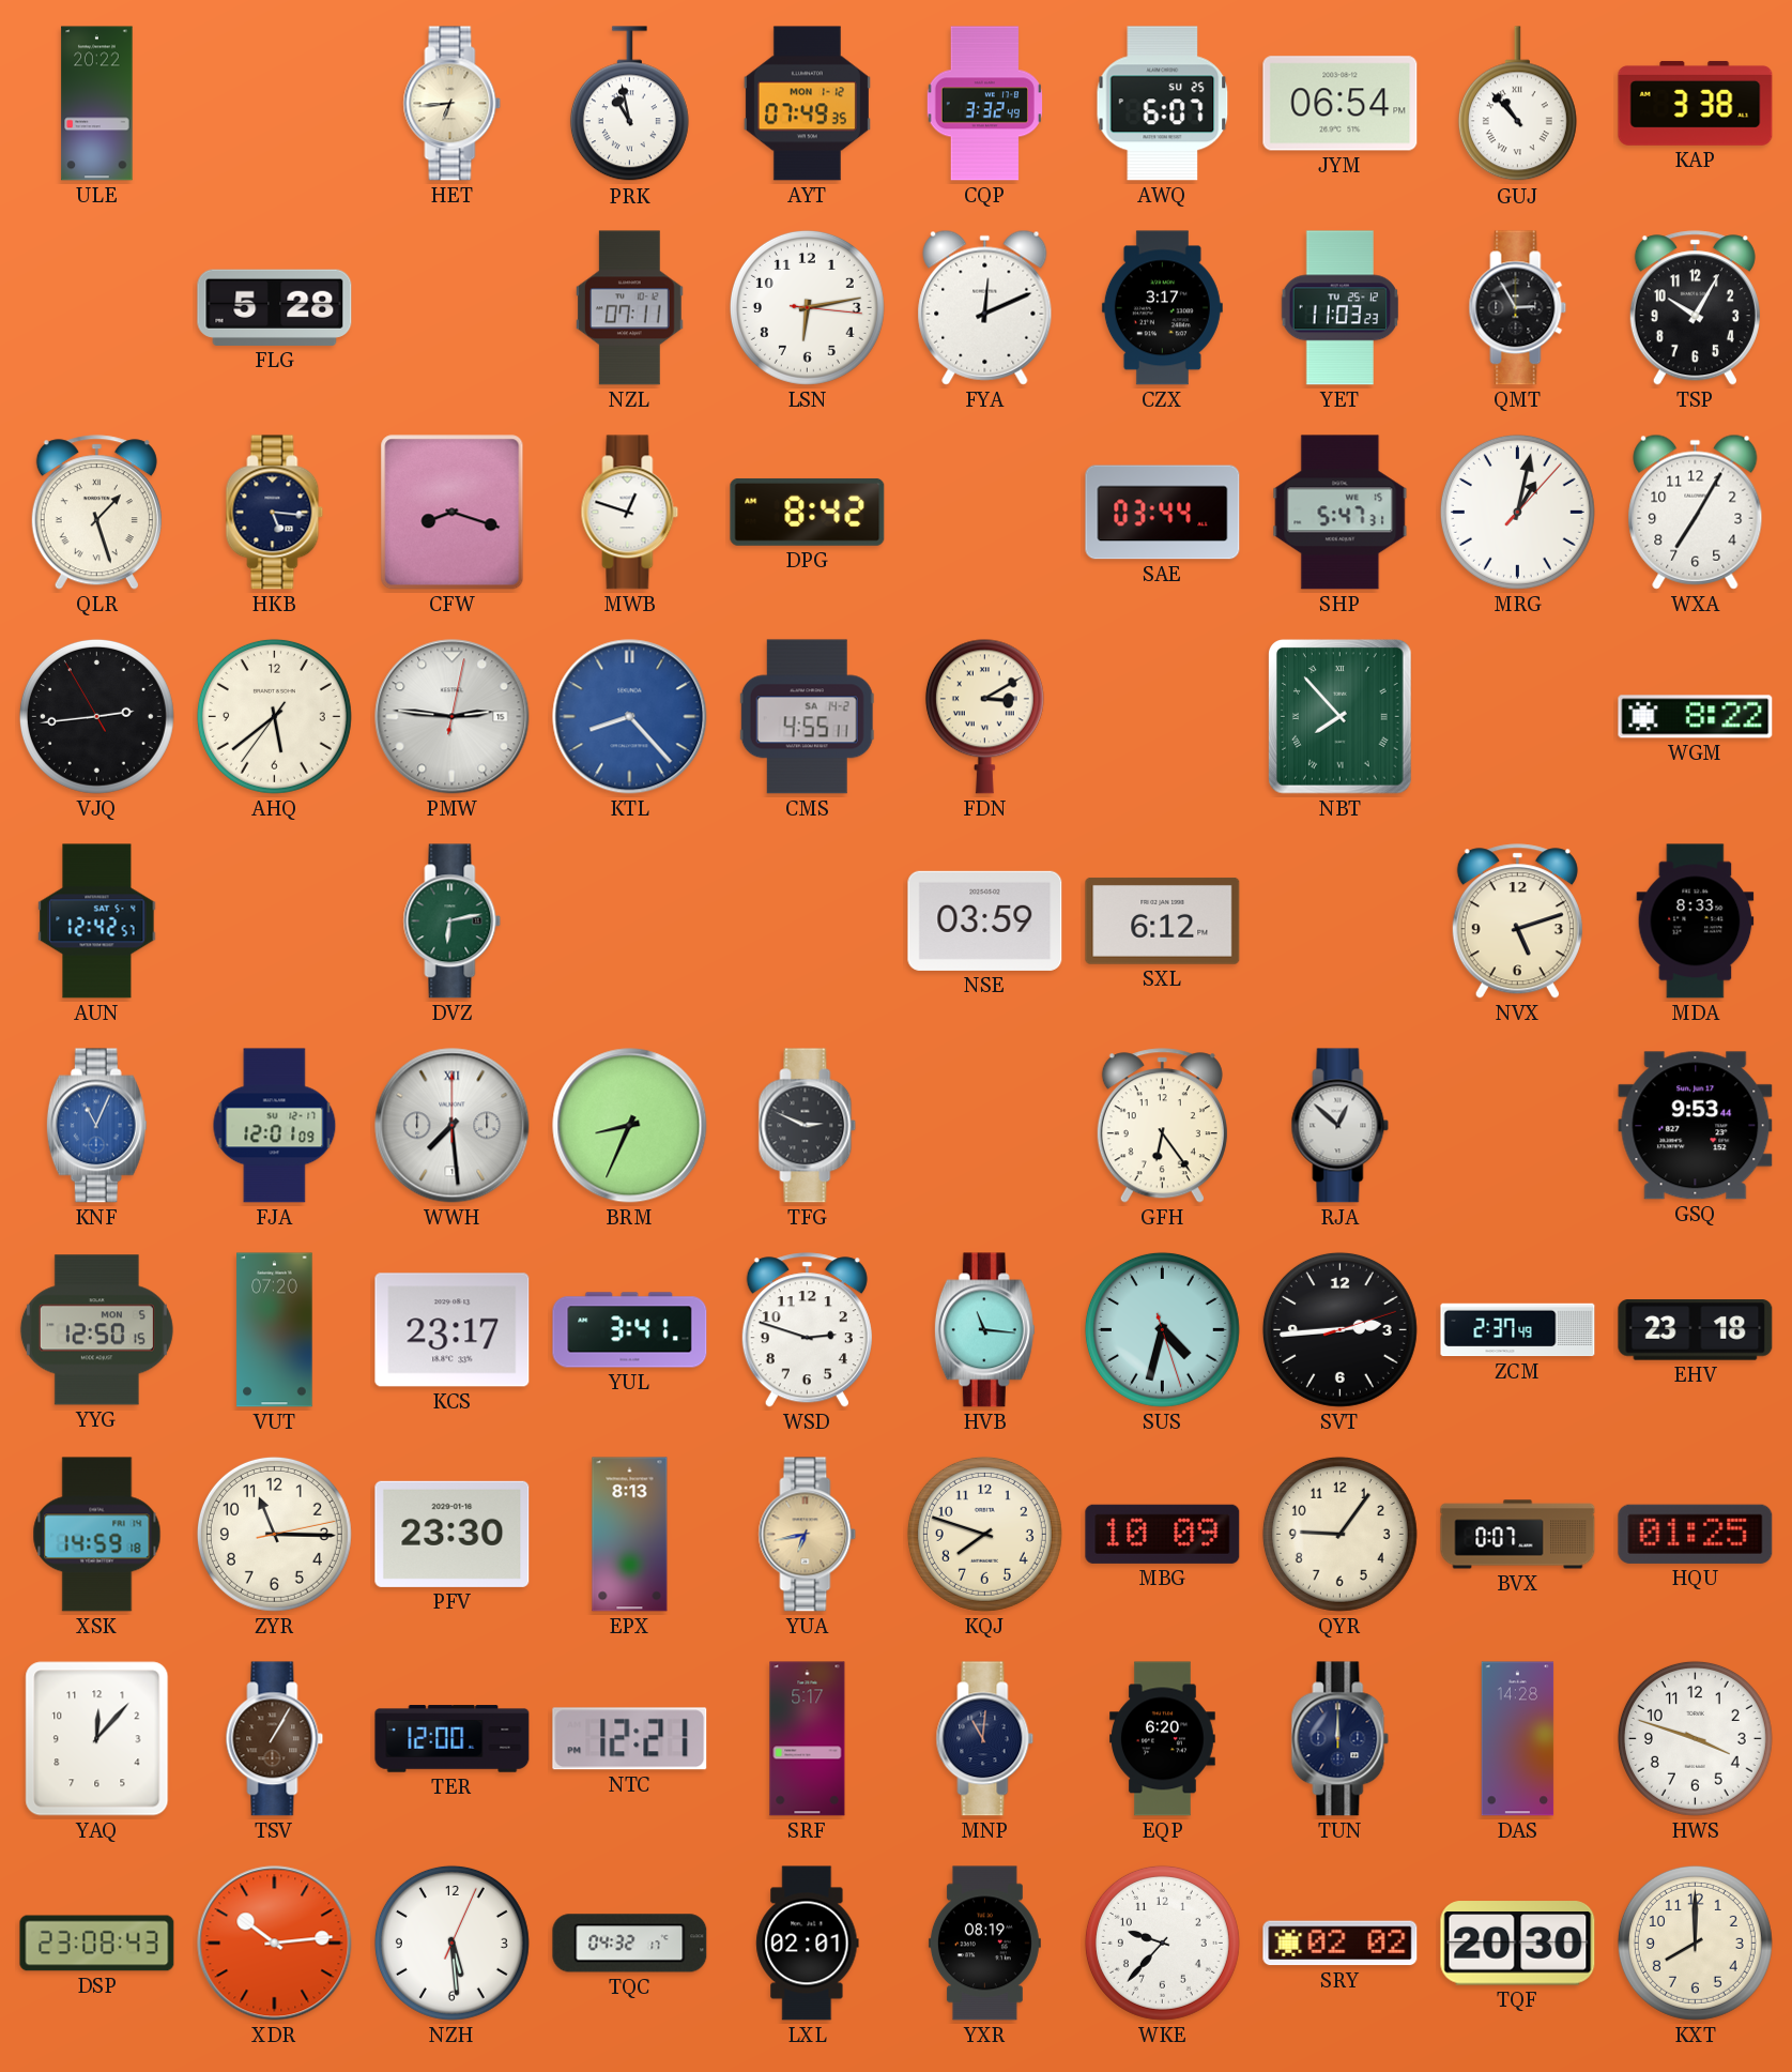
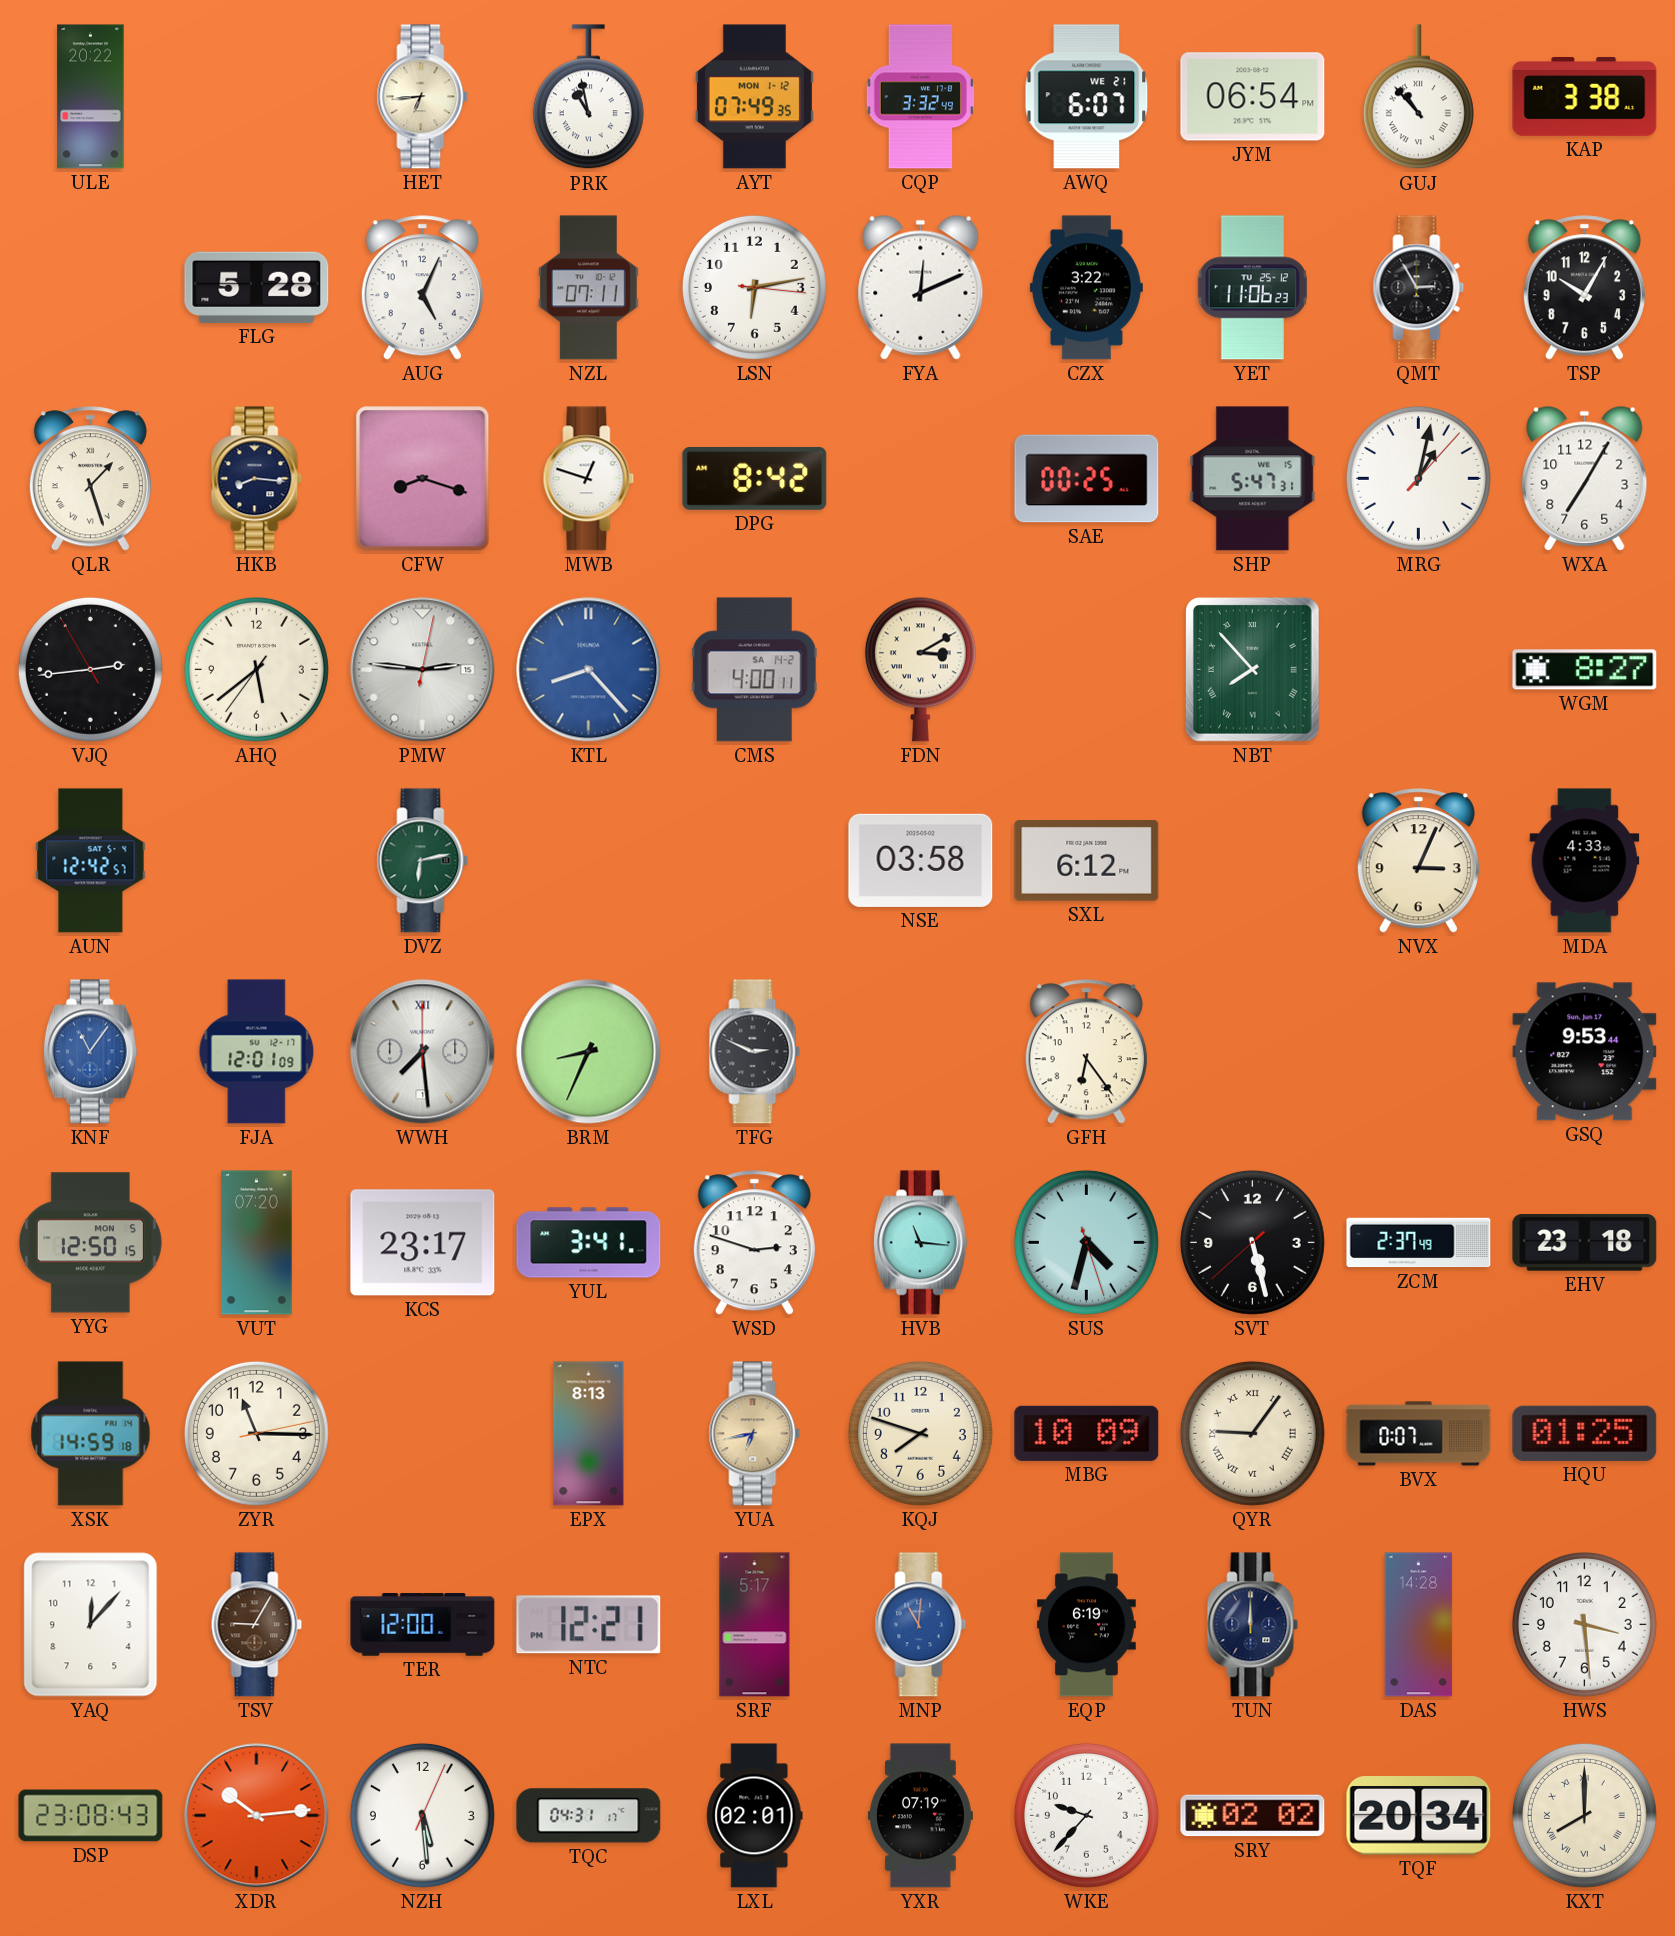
AWQ date: SU 25 -> WE 21 (1087, 97)
AUG: none -> 5:04 (422, 288)
CZX: 3:17 -> 3:22 (1086, 288)
YET: 11:03 -> 11:06 (1253, 288)
HKB: 5:16 -> 8:16 (257, 479)
SAE: 03:44 -> 00:25 (1087, 479)
CMS: 4:55 -> 4:00 (754, 670)
WGM: 8:22 -> 8:27 (1585, 670)
NSE: 03:59 -> 03:58 (921, 860)
NVX: 5:12 -> 3:04 (1418, 861)
MDA: 8:33 -> 4:33 (1585, 861)
KNF: 11:04 -> 11:06 (90, 1052)
RJA: 12:52 -> none (1341, 1126)
SVT: 2:44 -> 5:27 (1252, 1242)
PFV: 23:30 -> none (453, 1534)
QYR numerals: Arabic -> Roman (1252, 1433)
TSV: 1:05 -> 9:05 (257, 1625)
MNP dial: navy -> blue (921, 1625)
EQP: 6:20 -> 6:19 (1087, 1625)
HWS: 3:48 -> 3:29 (1584, 1624)
TQC: 04:32 -> 04:31 (589, 1816)
YXR: 08:19 -> 07:19 (920, 1816)
TQF: 20:30 -> 20:34 (1419, 1816)
KXT numerals: Arabic -> Roman (1584, 1815)
